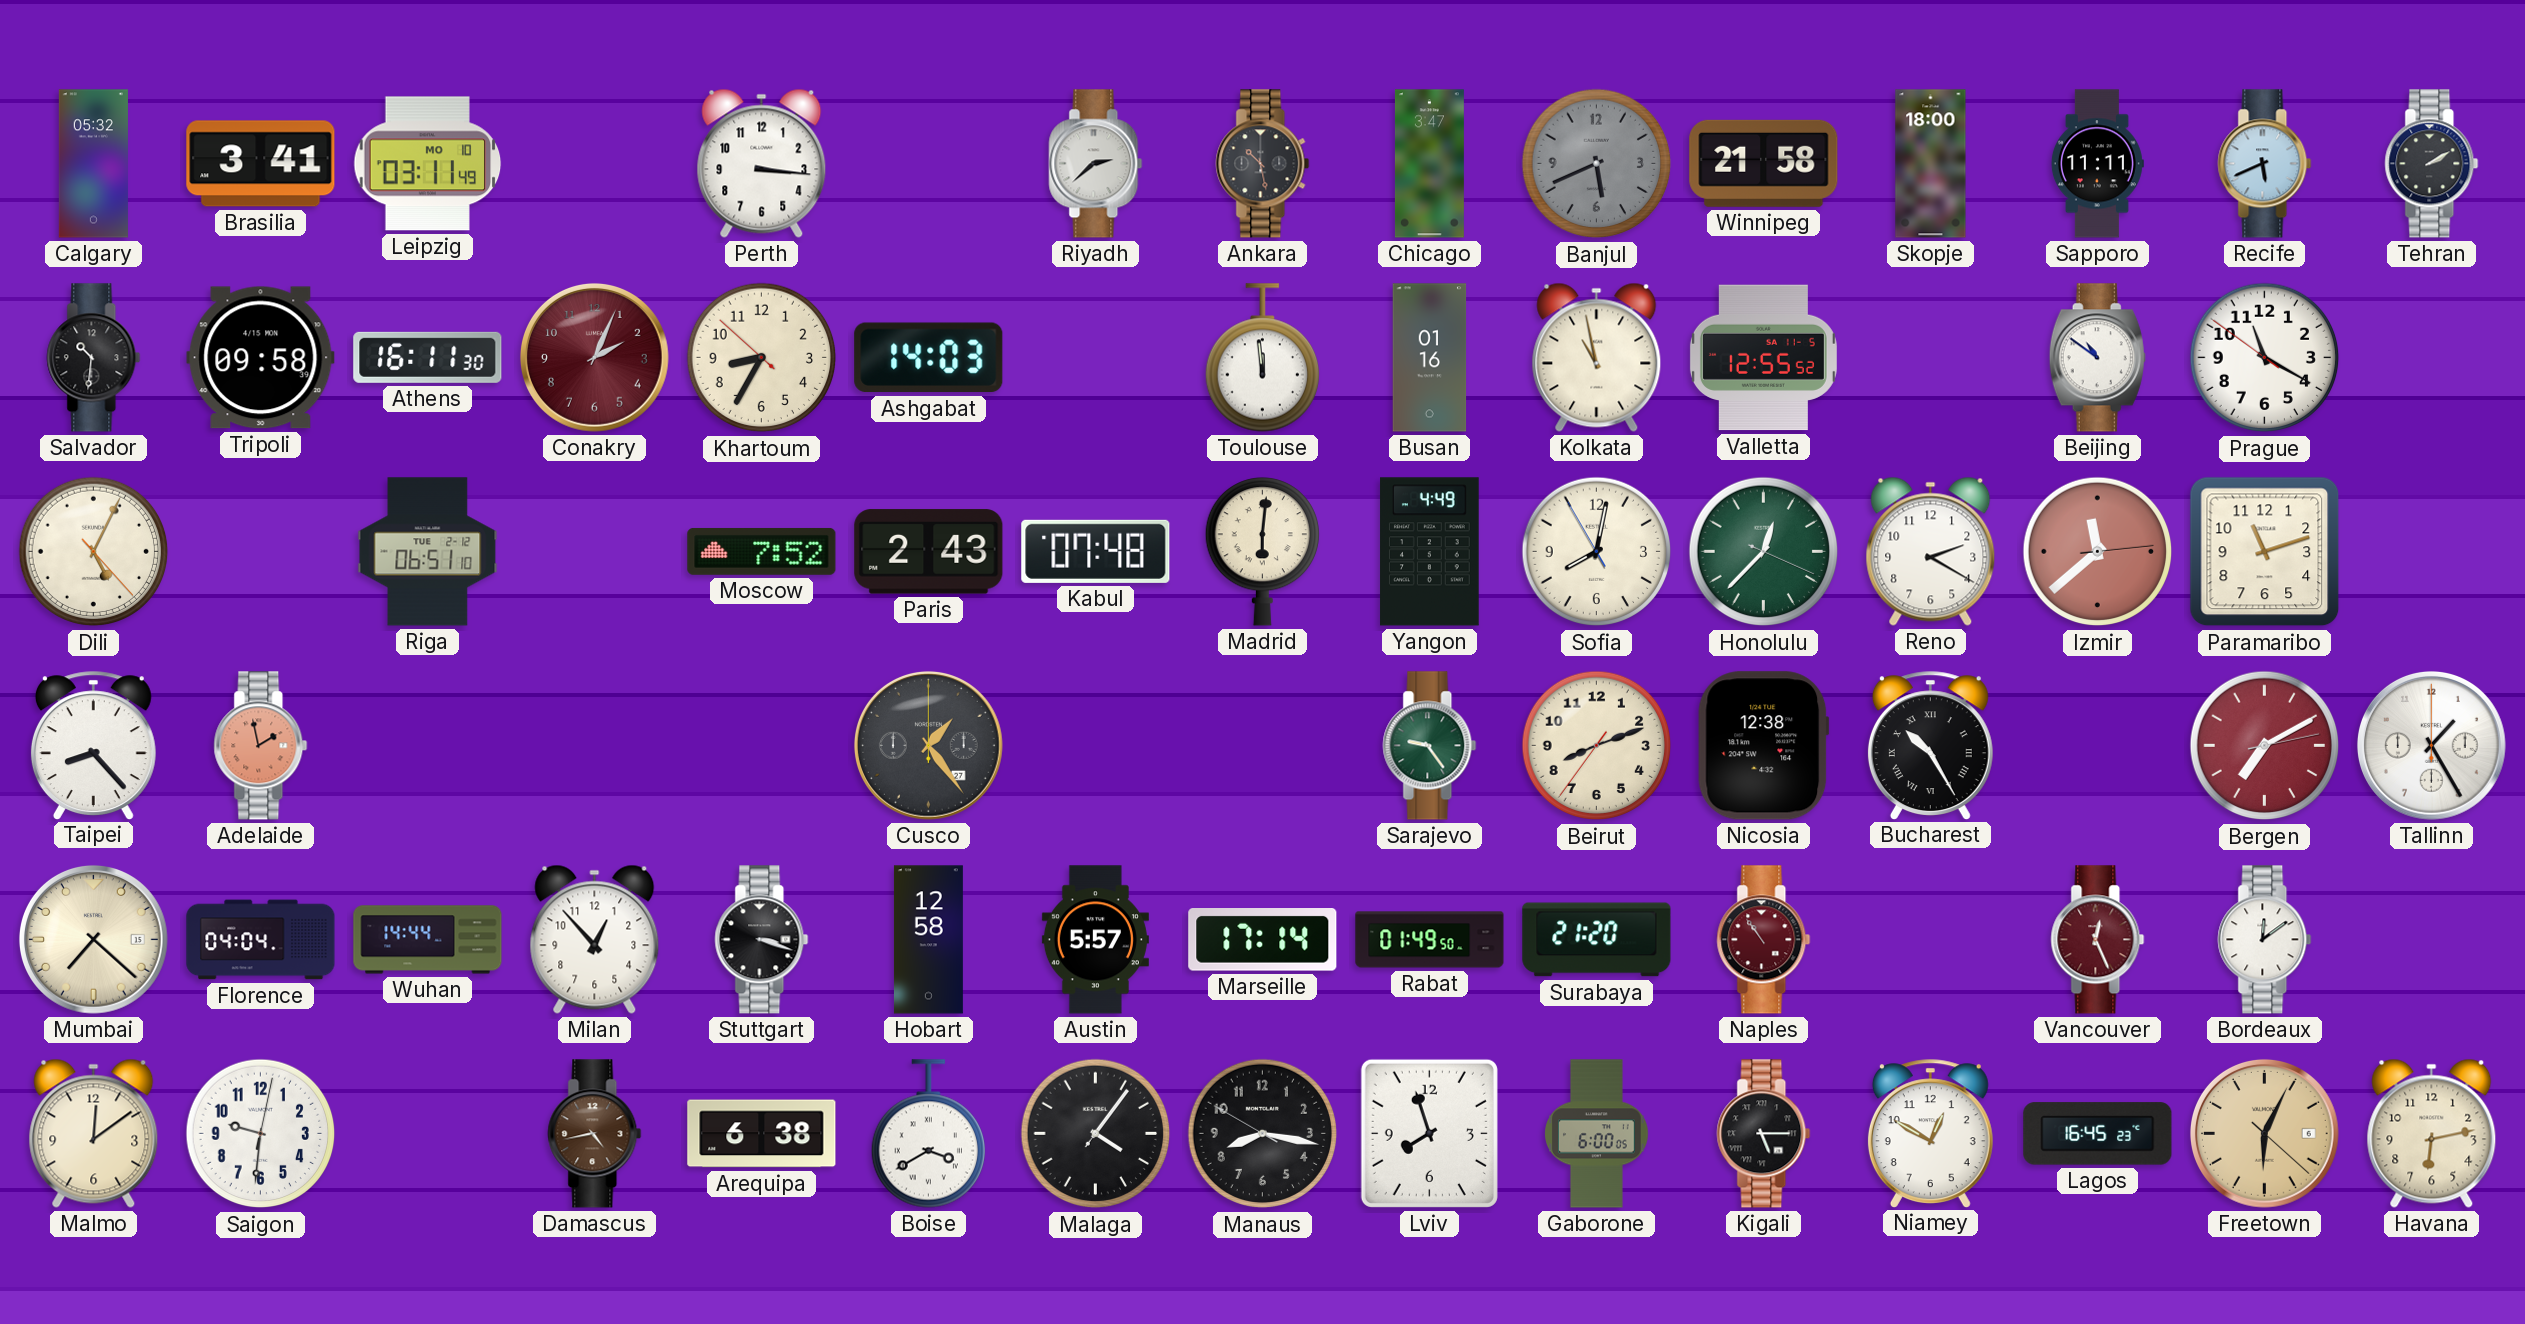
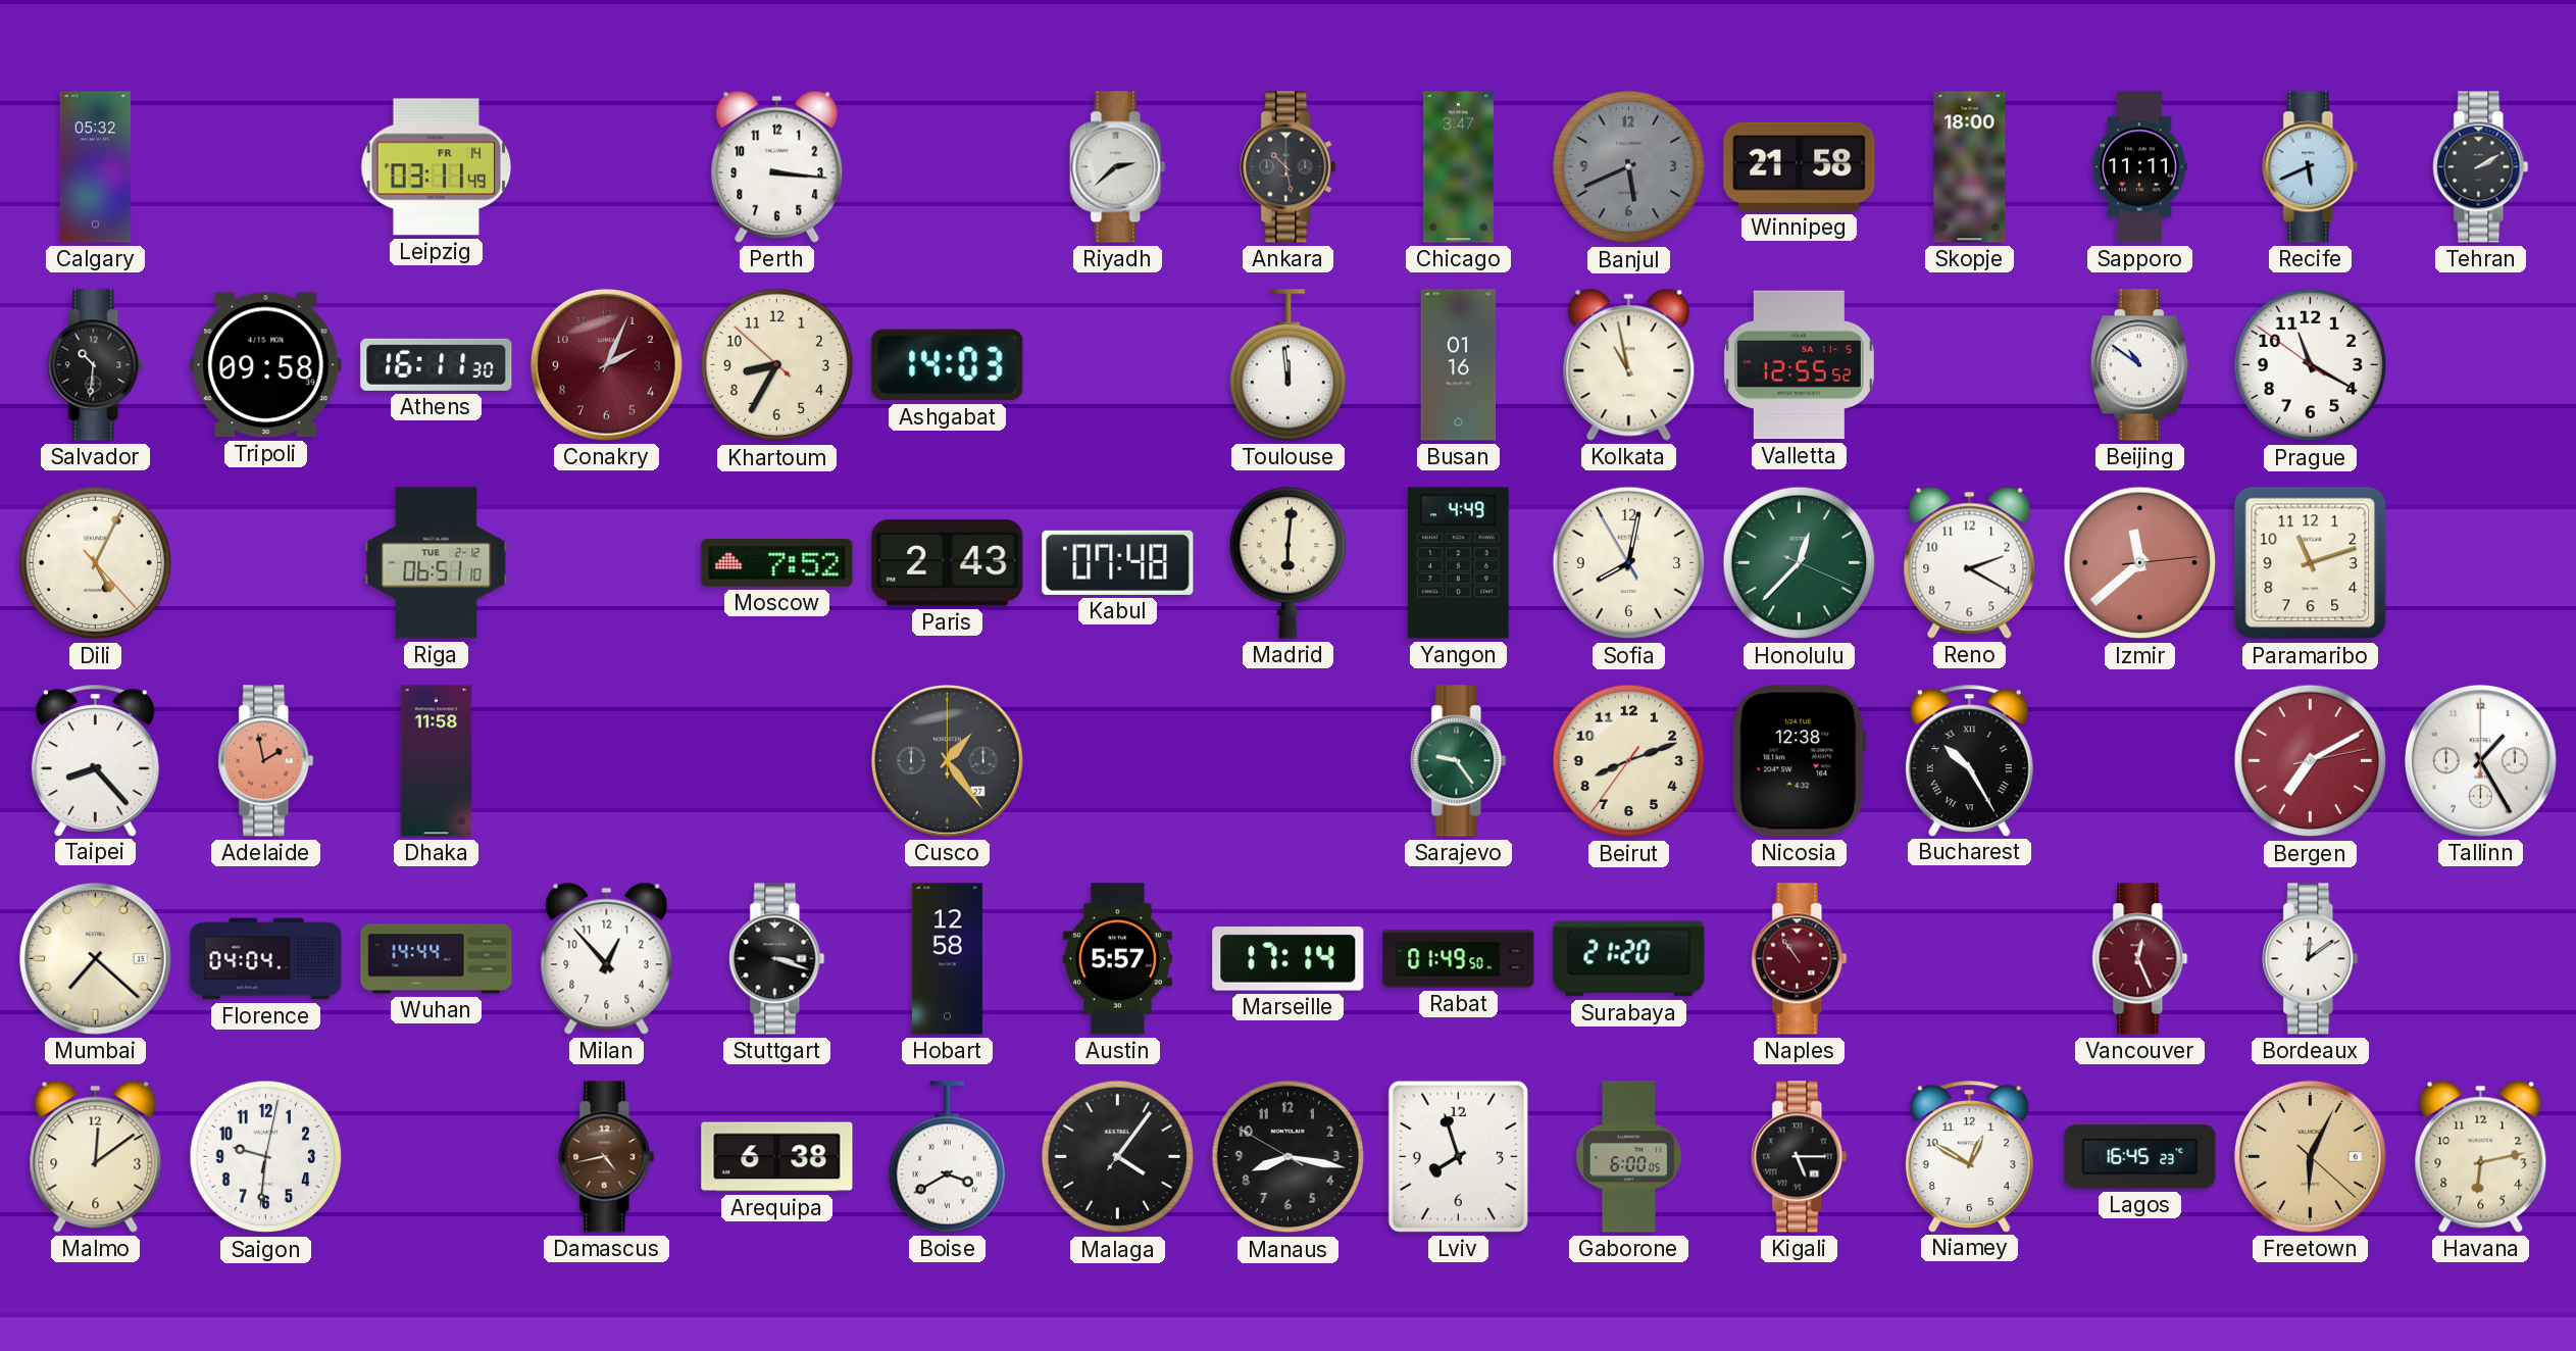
Brasilia: 3:41 -> none (261, 164)
Leipzig date: MO 10 -> FR 14 (437, 167)
Dhaka: none -> 11:58 (437, 761)
